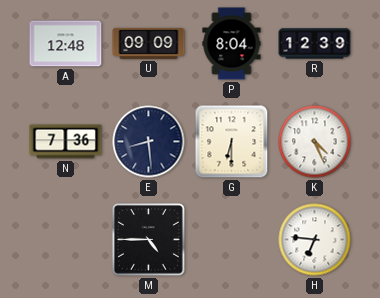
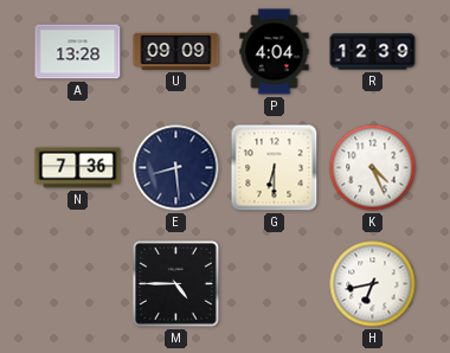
A: 12:48 -> 13:28 (78, 52)
P: 8:04 -> 4:04 (275, 52)
H: 6:46 -> 6:43 (373, 284)
